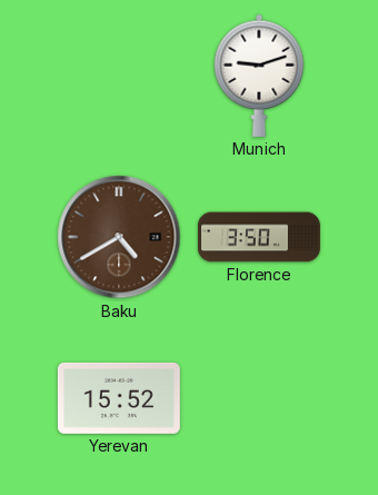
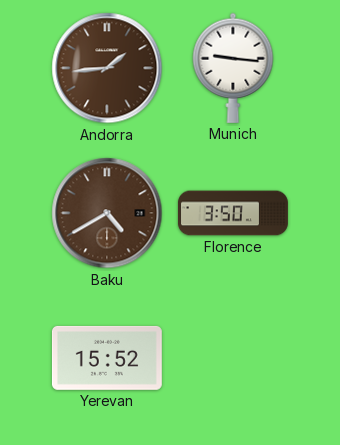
Andorra: none -> 1:44 (107, 68)
Munich: 9:12 -> 9:16 (233, 68)
